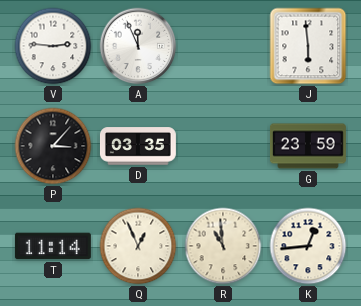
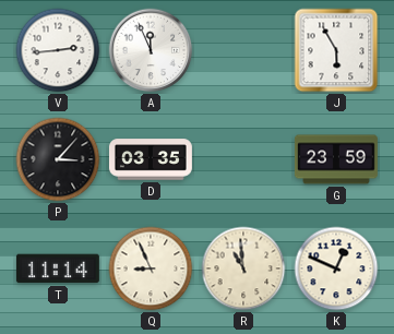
V: 2:46 -> 2:44 (58, 50)
J: 5:59 -> 5:55 (336, 50)
Q: 12:56 -> 8:56 (151, 269)
K: 12:44 -> 12:49 (336, 269)
